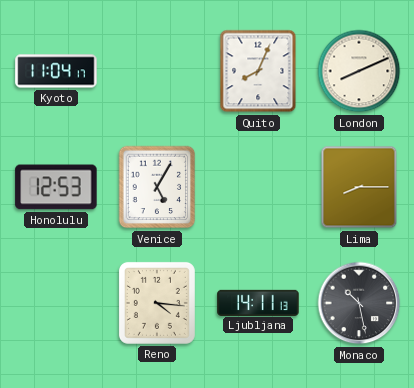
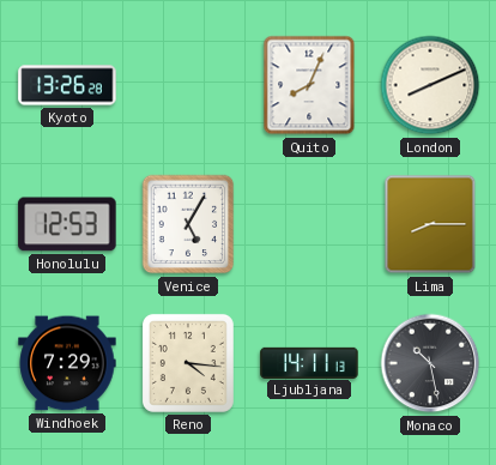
Kyoto: 11:04 -> 13:26 (67, 85)
Windhoek: none -> 7:29 (67, 363)
